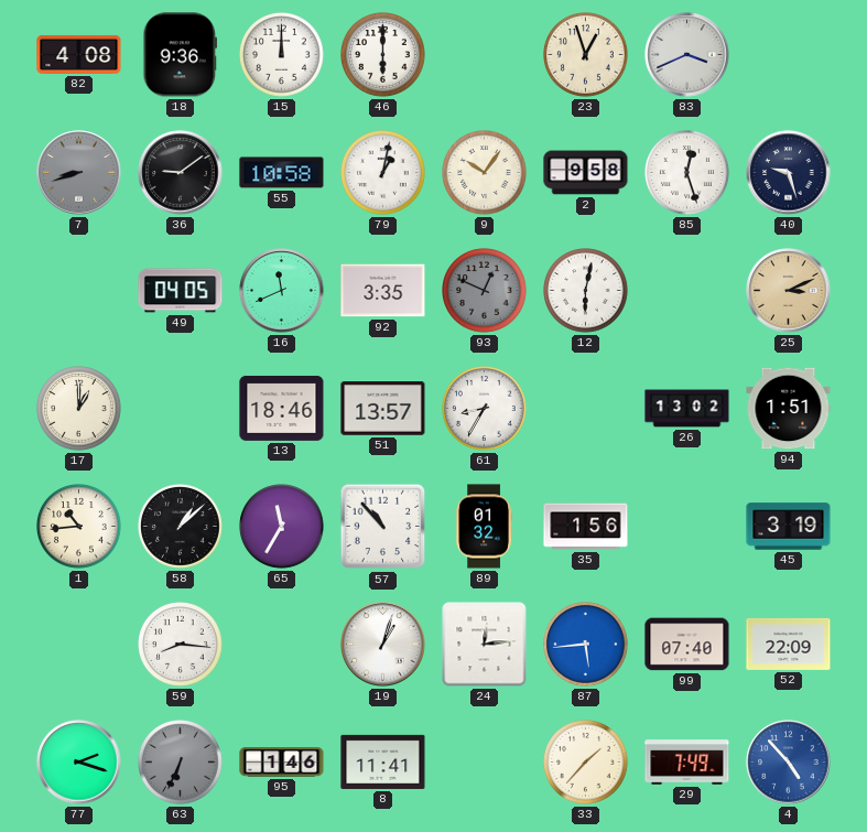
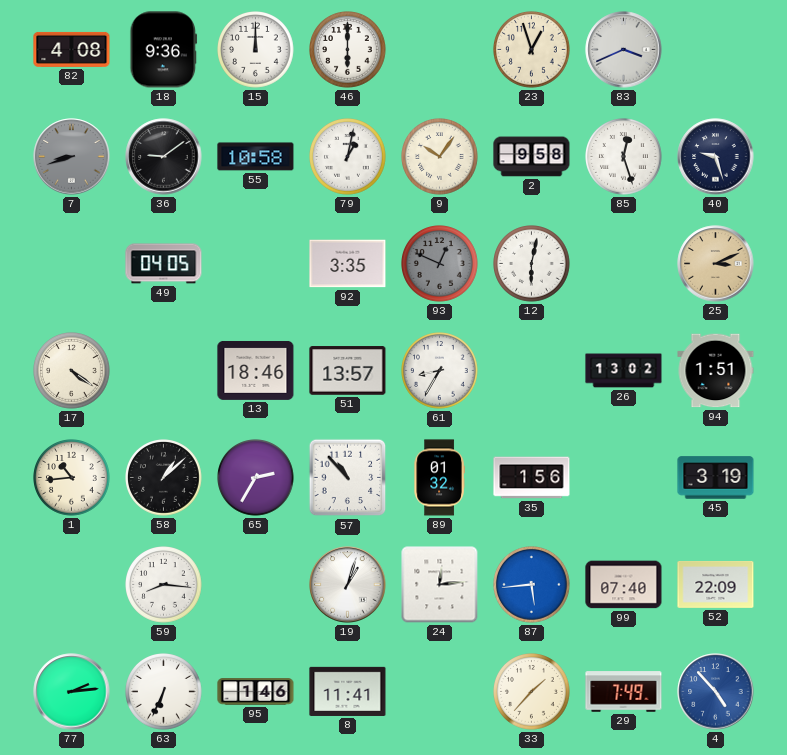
16: 11:41 -> none (282, 291)
17: 1:00 -> 4:21 (72, 371)
65: 11:35 -> 2:35 (256, 478)
77: 2:18 -> 2:14 (72, 692)
63 dial: grey -> white (164, 692)
